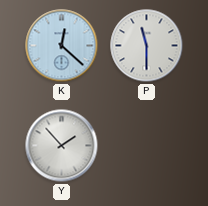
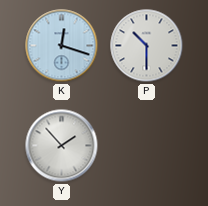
K: 12:22 -> 12:18 (62, 46)
P: 11:30 -> 10:30 (147, 46)
